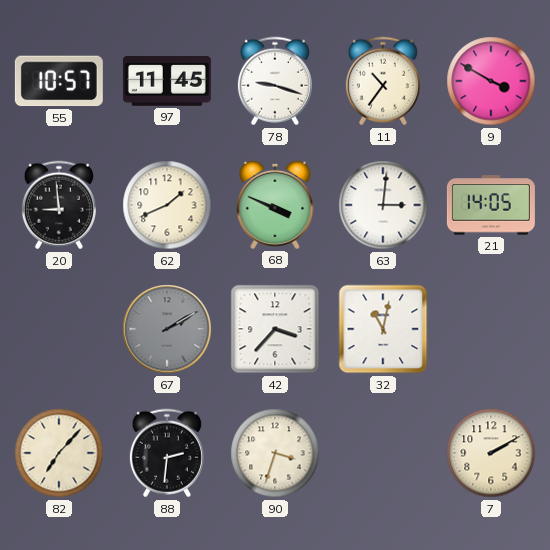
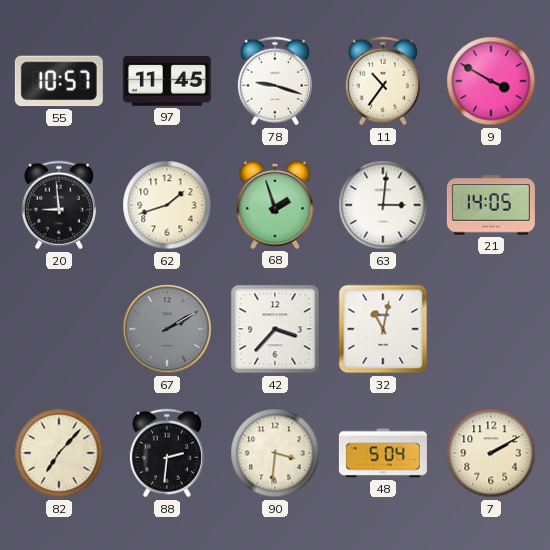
62: 1:41 -> 1:42 (167, 205)
68: 3:49 -> 1:57 (275, 205)
90: 3:33 -> 3:31 (275, 453)
48: none -> 5:04 (383, 453)
